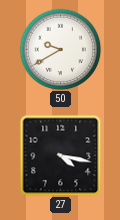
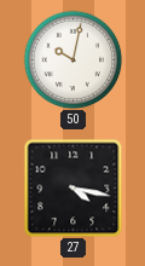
50: 9:40 -> 10:02 (72, 59)
